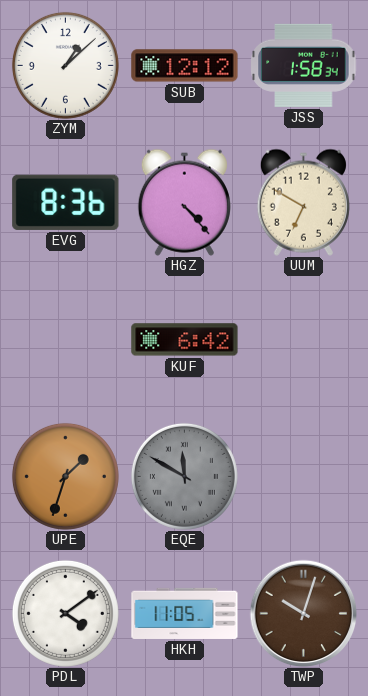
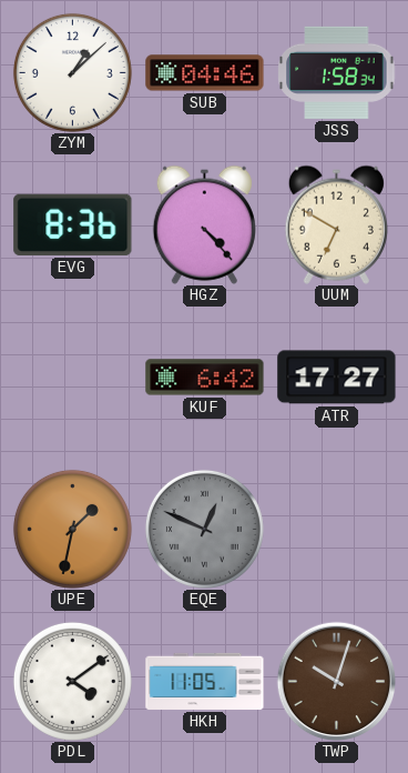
SUB: 12:12 -> 04:46 (205, 73)
ATR: none -> 17:27 (337, 378)
UPE: 1:33 -> 1:32 (72, 529)
EQE: 11:50 -> 12:49 (204, 529)
